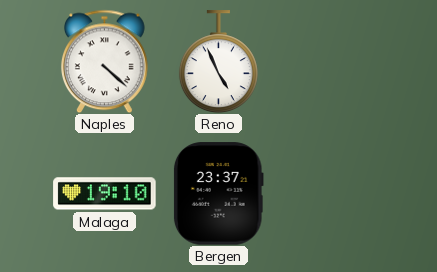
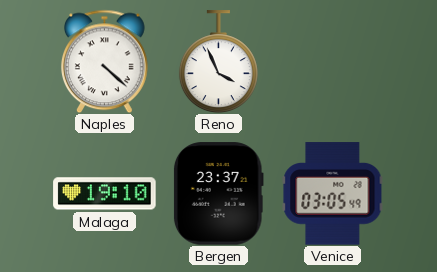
Reno: 4:56 -> 3:56 (218, 62)
Venice: none -> 03:05 (333, 194)
